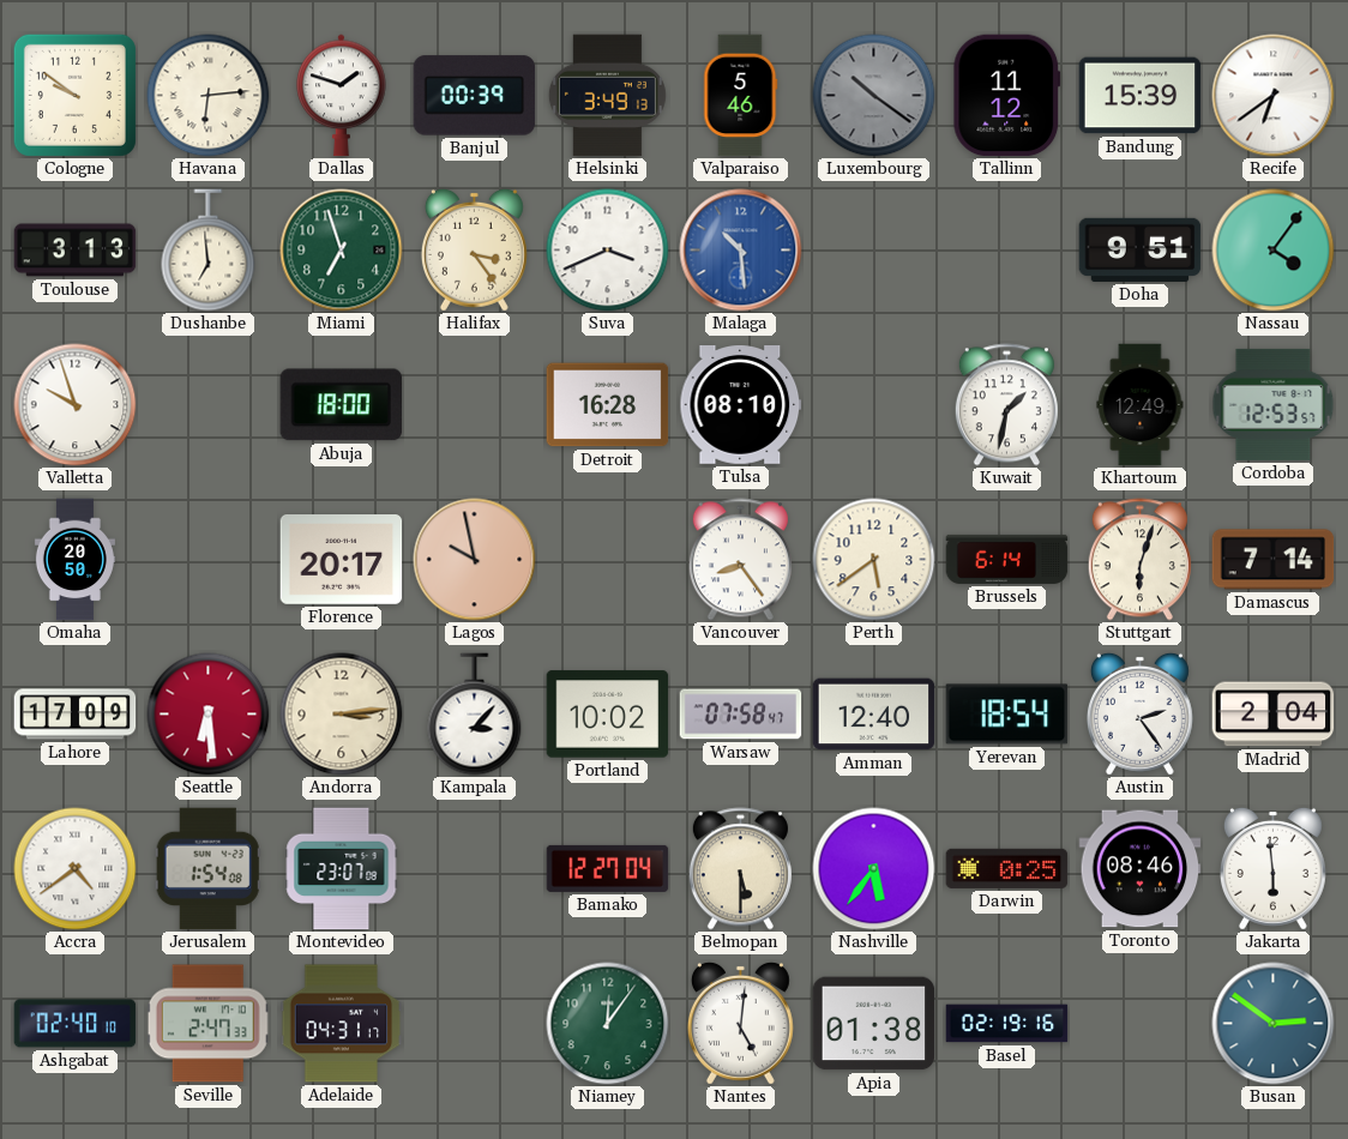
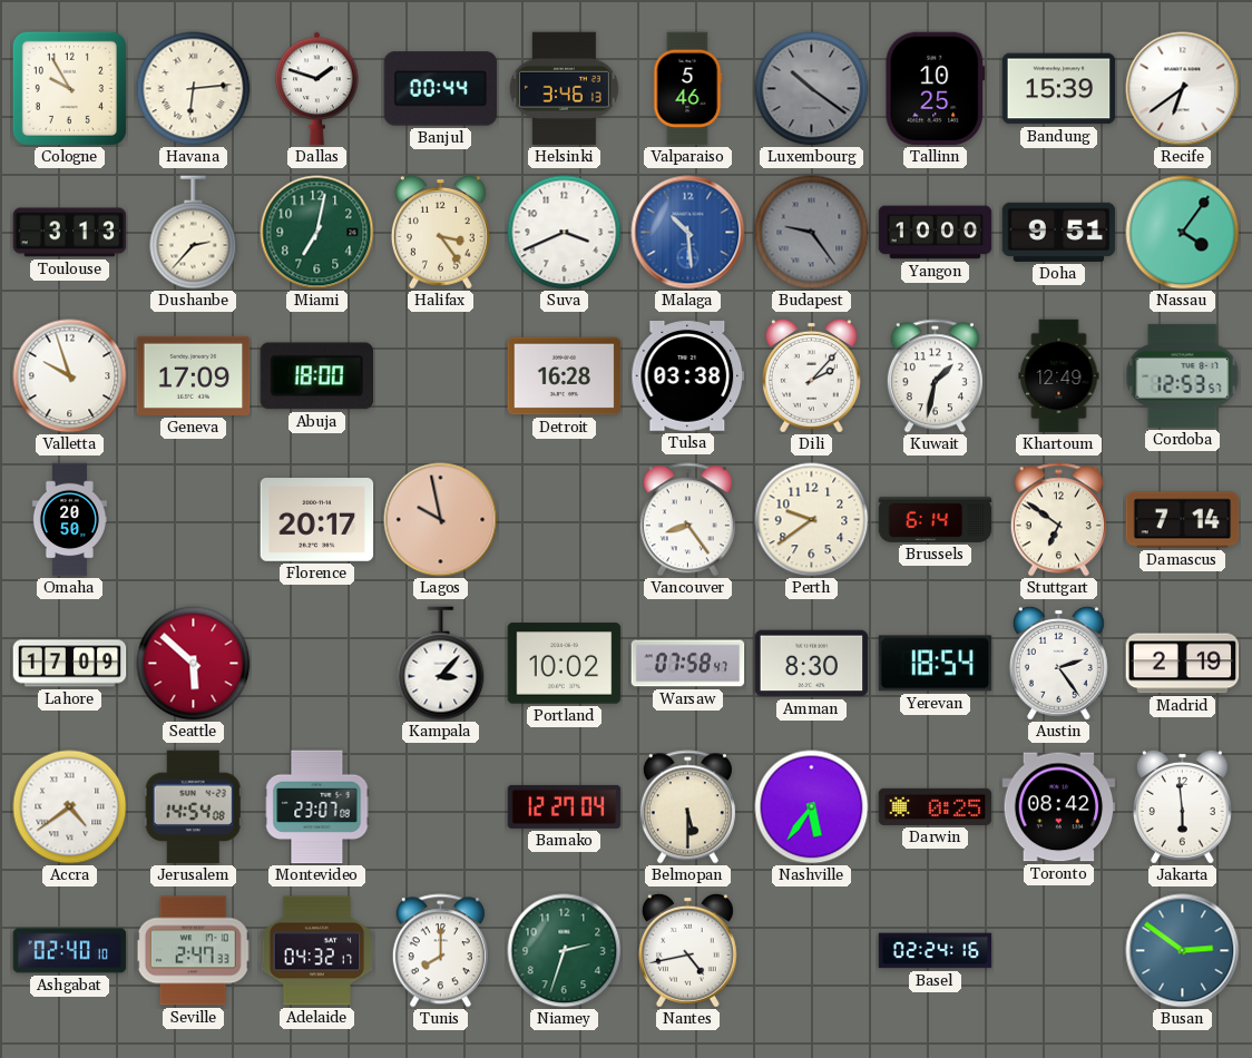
Cologne: 9:51 -> 9:55 (69, 88)
Banjul: 00:39 -> 00:44 (441, 89)
Helsinki: 3:49 -> 3:46 (564, 89)
Tallinn: 11:12 -> 10:25 (936, 89)
Dushanbe: 6:59 -> 2:37 (194, 233)
Miami: 6:57 -> 7:02 (317, 233)
Budapest: none -> 9:24 (812, 233)
Yangon: none -> 10:00 (936, 233)
Geneva: none -> 17:09 (194, 375)
Tulsa: 08:10 -> 03:38 (688, 376)
Dili: none -> 2:07 (811, 375)
Perth: 5:39 -> 9:39 (812, 520)
Stuttgart: 6:03 -> 6:51 (1058, 520)
Seattle: 6:29 -> 5:52 (194, 664)
Andorra: 3:14 -> none (342, 715)
Amman: 12:40 -> 8:30 (812, 664)
Madrid: 2:04 -> 2:19 (1183, 664)
Jerusalem: 1:54 -> 14:54 (193, 807)
Toronto: 08:46 -> 08:42 (1059, 807)
Adelaide: 04:31 -> 04:32 (317, 951)
Tunis: none -> 8:00 (440, 951)
Niamey: 12:06 -> 2:33 (565, 951)
Nantes: 5:01 -> 4:43 (687, 950)
Apia: 01:38 -> none (874, 1024)
Basel: 02:19 -> 02:24 (936, 951)
